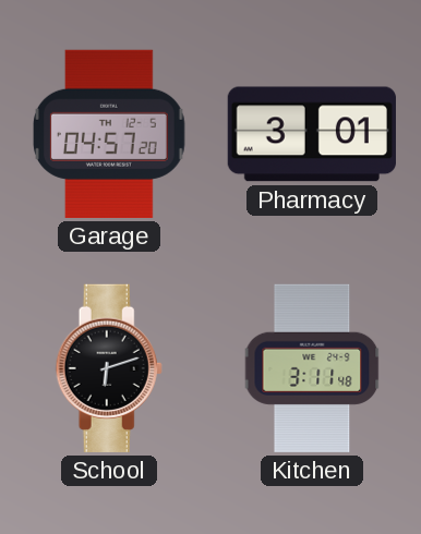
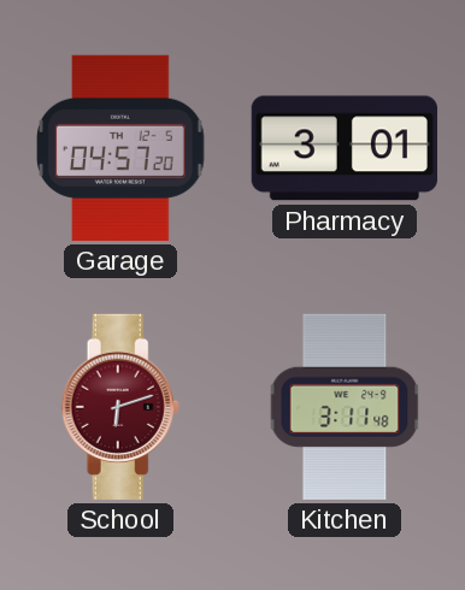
School dial: black -> burgundy (120, 407)
